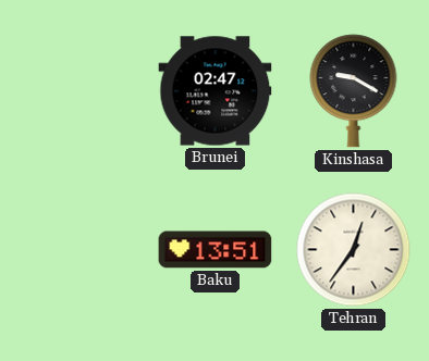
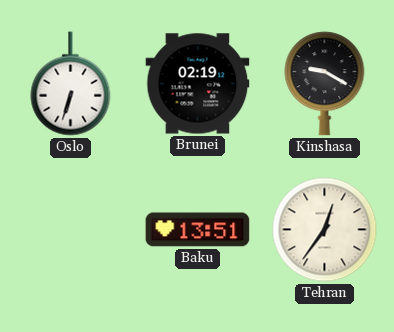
Oslo: none -> 6:33 (71, 84)
Brunei: 02:47 -> 02:19 (198, 84)
